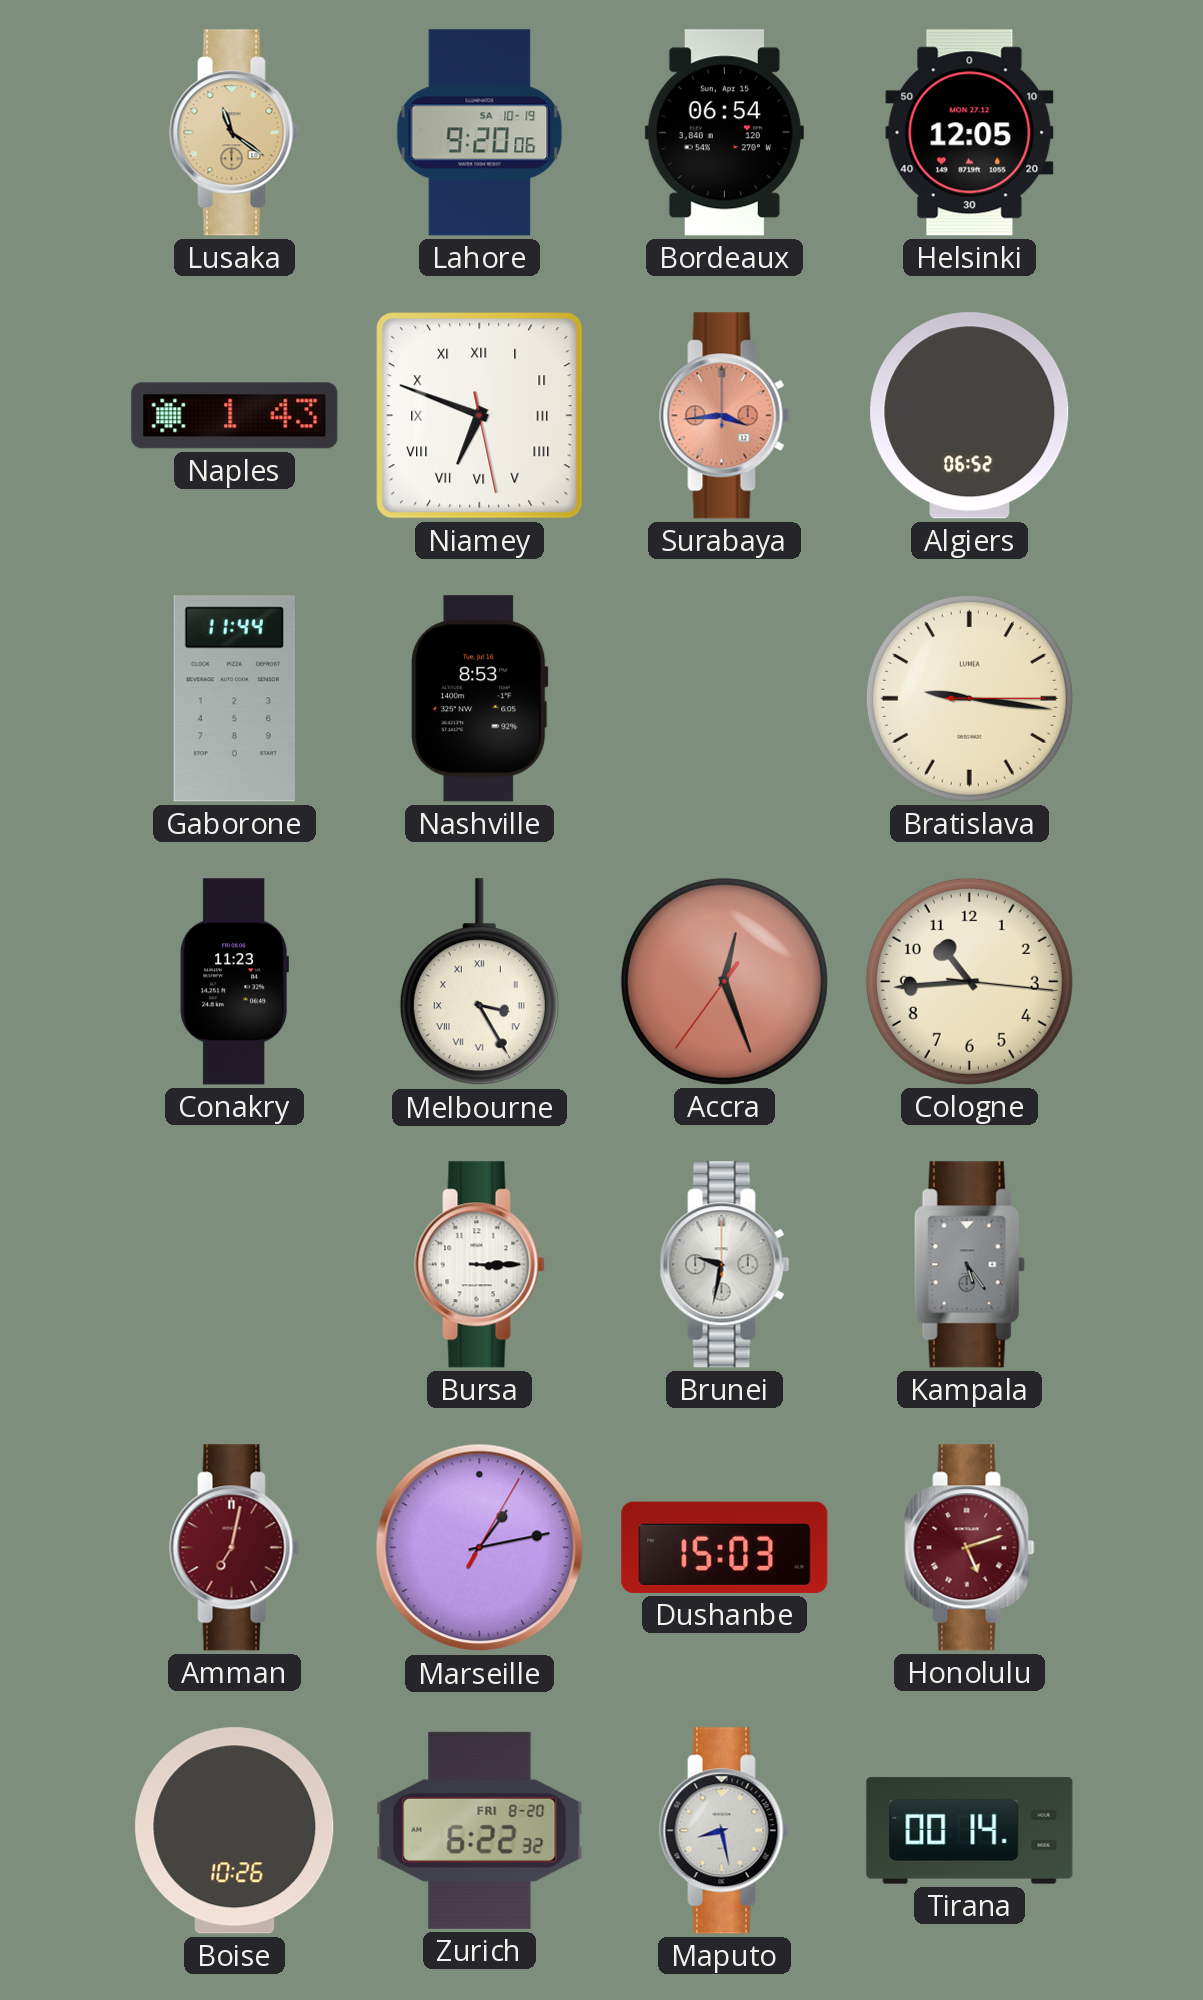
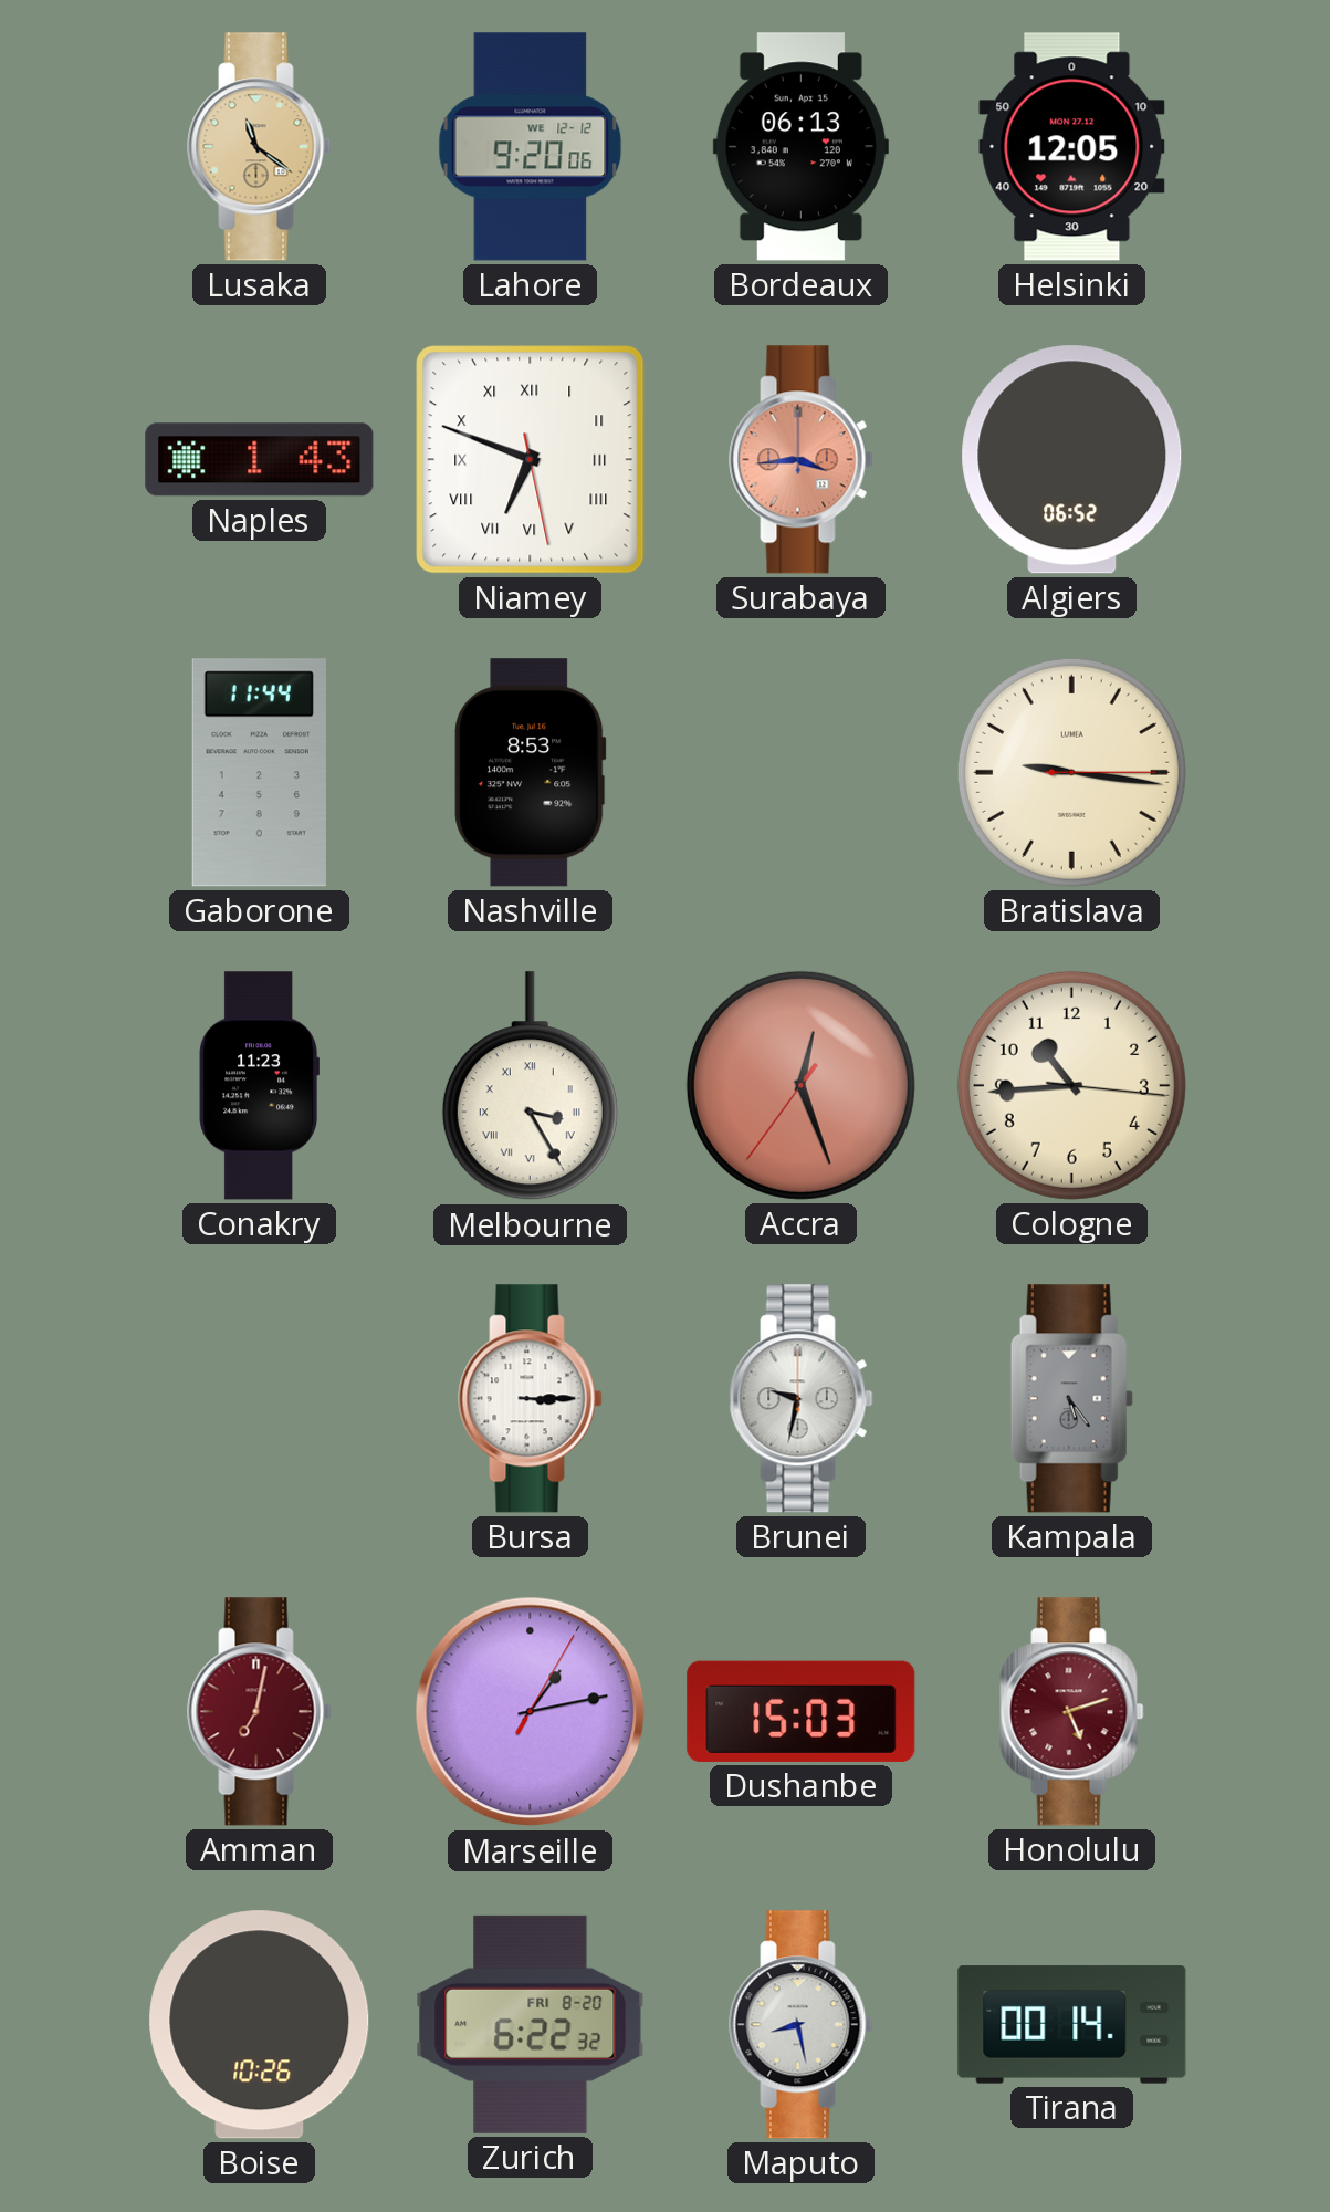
Lahore date: SA 10-19 -> WE 12-12 (531, 147)
Bordeaux: 06:54 -> 06:13 (800, 147)
